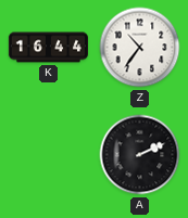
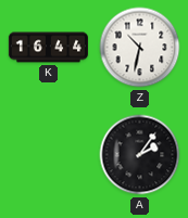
Z: 10:36 -> 10:32 (140, 48)
A: 2:11 -> 2:06 (140, 155)
